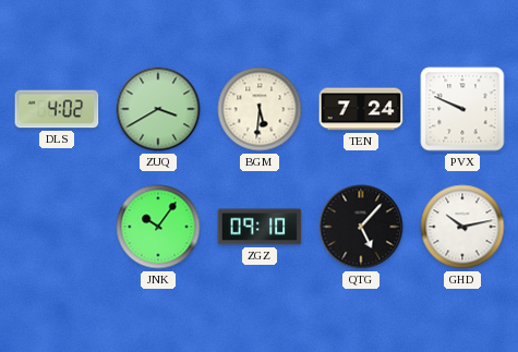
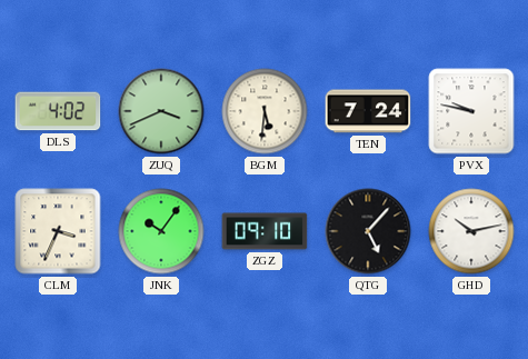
ZUQ: 3:40 -> 3:41 (161, 111)
PVX: 9:49 -> 9:47 (471, 111)
CLM: none -> 3:34 (58, 231)
